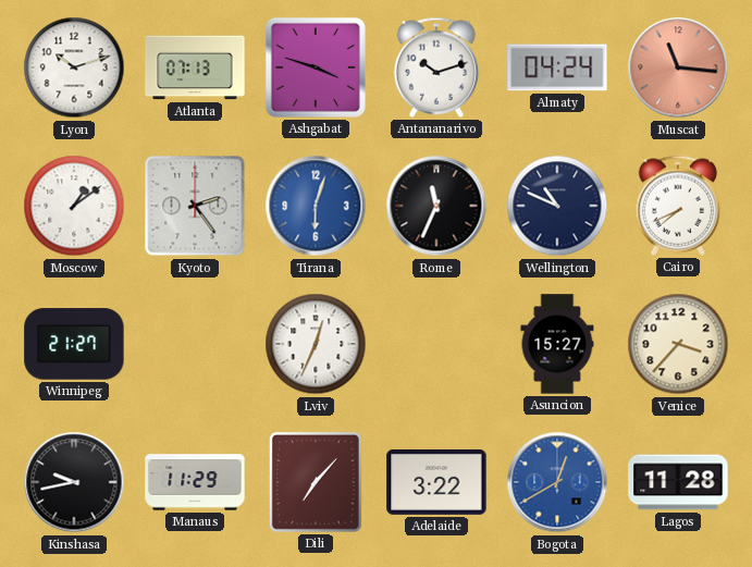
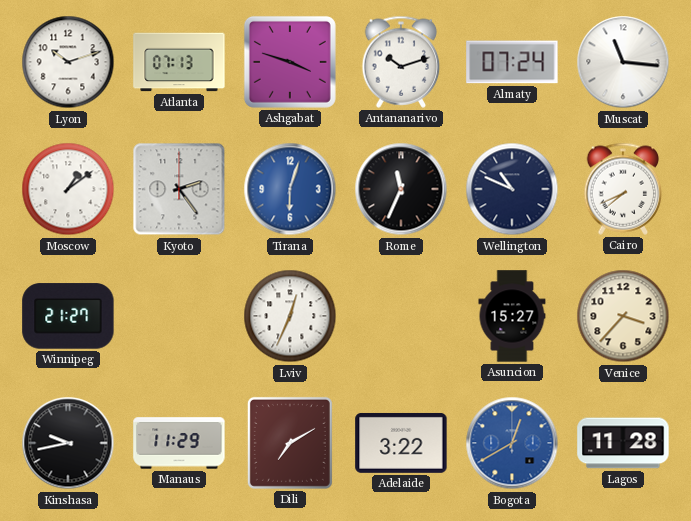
Almaty: 04:24 -> 07:24 (512, 62)
Muscat dial: salmon -> white (623, 62)
Dili: 7:07 -> 7:10 (290, 443)
